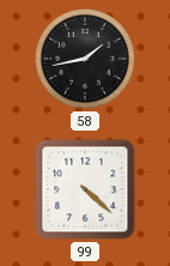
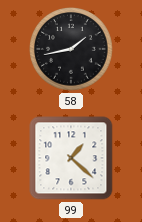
99: 4:22 -> 1:22 (71, 158)
